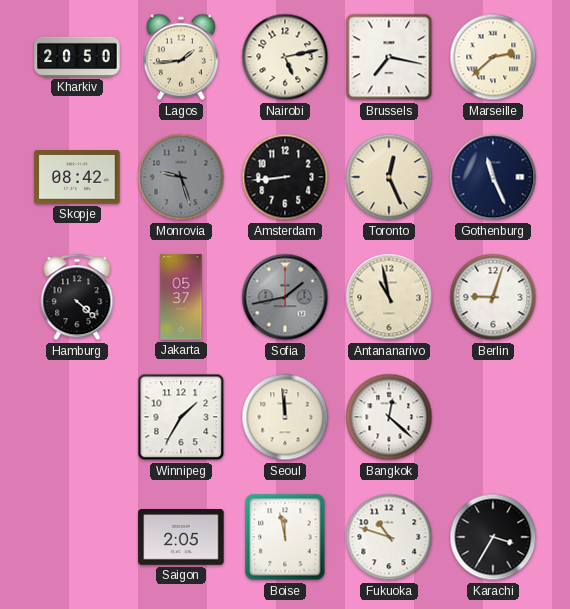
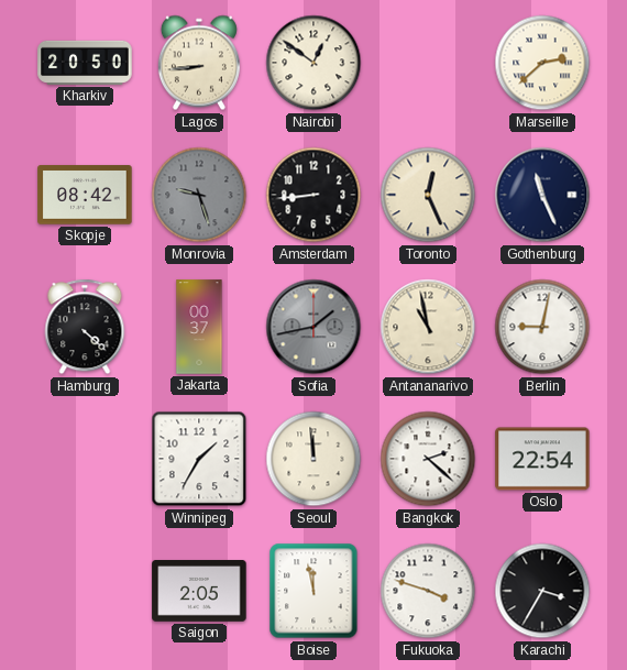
Lagos: 1:44 -> 8:44 (199, 63)
Nairobi: 5:13 -> 12:51 (313, 63)
Brussels: 7:17 -> none (389, 57)
Jakarta: 05:37 -> 00:37 (199, 327)
Berlin: 9:03 -> 9:02 (542, 327)
Bangkok: 12:22 -> 2:22 (428, 459)
Oslo: none -> 22:54 (542, 459)
Fukuoka: 10:48 -> 3:48 (428, 591)
